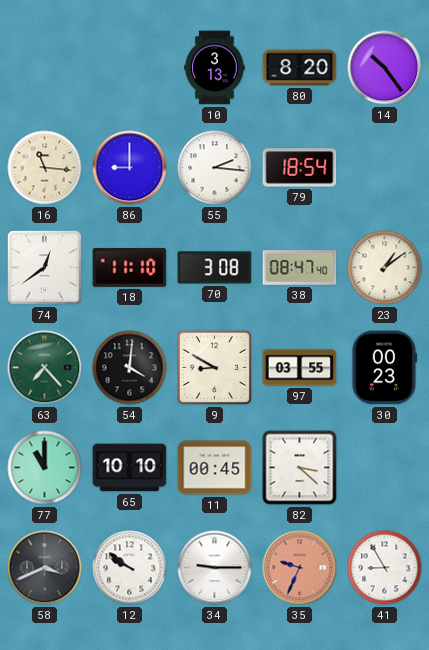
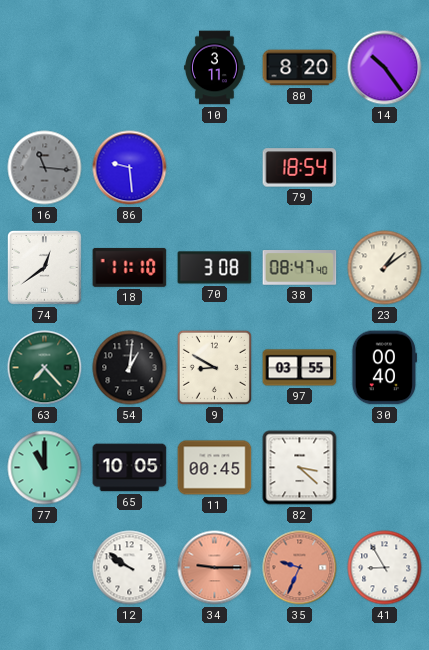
10: 3:13 -> 3:11 (215, 68)
16 dial: cream -> grey (45, 168)
86: 9:00 -> 9:29 (130, 168)
55: 2:16 -> none (215, 168)
54: 4:01 -> 1:01 (130, 368)
30: 00:23 -> 00:40 (384, 368)
65: 10:10 -> 10:05 (130, 468)
58: 3:41 -> none (45, 568)
34 dial: white -> salmon (215, 568)
